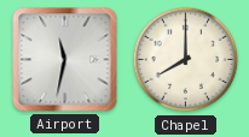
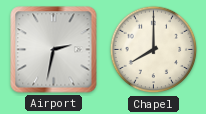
Airport: 11:32 -> 2:32 (54, 50)
